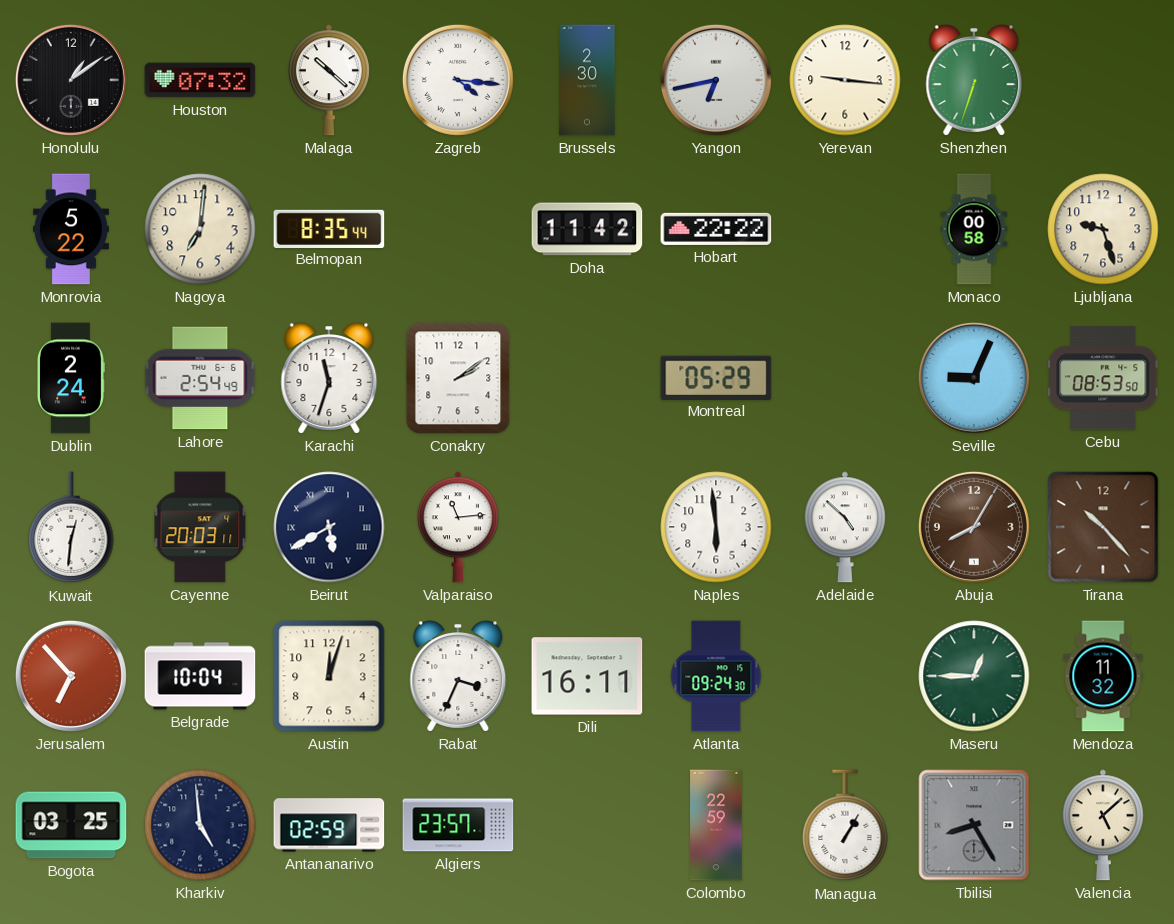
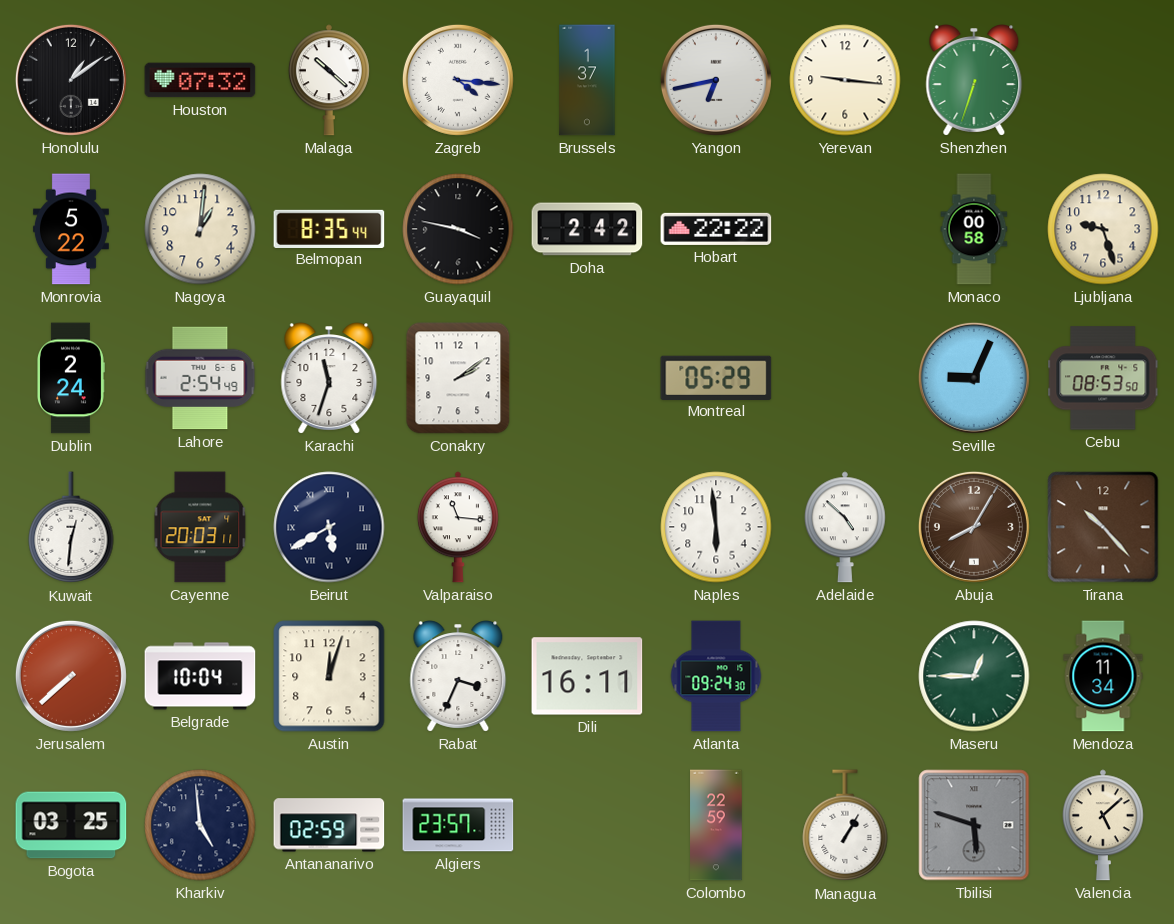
Brussels: 2:30 -> 1:37 (587, 80)
Nagoya: 7:01 -> 1:01 (200, 229)
Guayaquil: none -> 3:47 (458, 229)
Doha: 11:42 -> 2:42 (587, 229)
Valparaiso: 11:14 -> 11:16 (458, 527)
Jerusalem: 6:53 -> 7:38 (71, 676)
Mendoza: 11:32 -> 11:34 (1103, 676)
Tbilisi: 8:25 -> 5:48 (974, 825)
